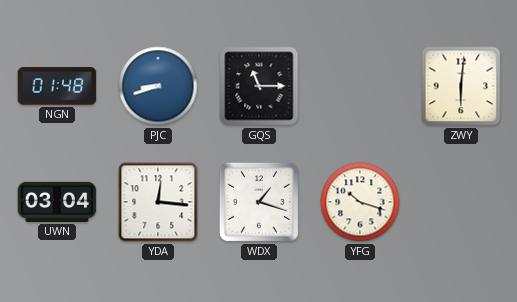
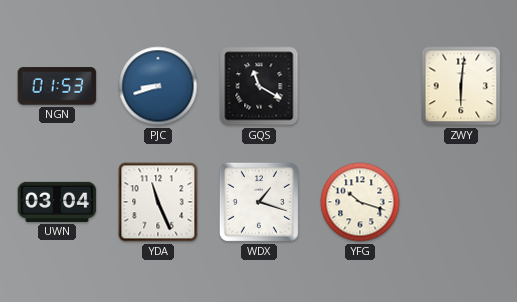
NGN: 01:48 -> 01:53 (57, 86)
GQS: 11:15 -> 11:20 (259, 86)
YDA: 12:16 -> 11:26 (158, 202)
